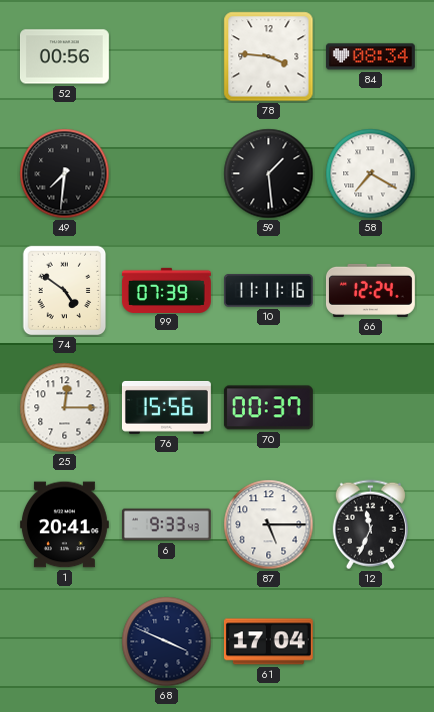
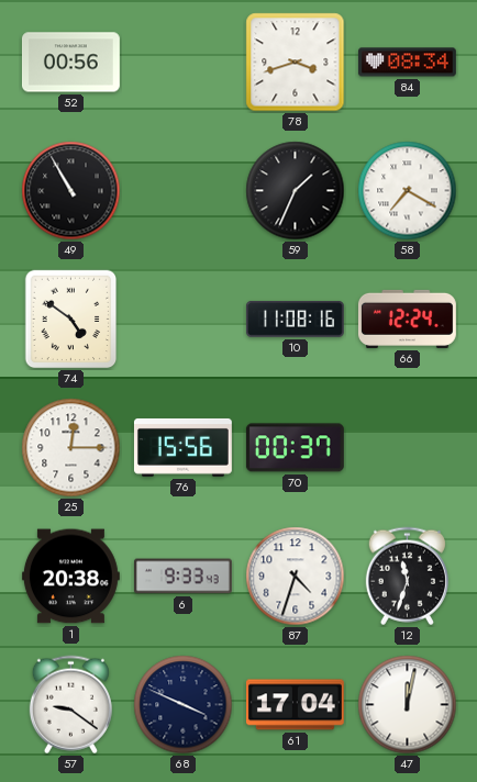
78: 3:46 -> 3:42 (296, 63)
49: 7:31 -> 10:55 (71, 191)
59: 1:29 -> 1:34 (296, 191)
99: 07:39 -> none (166, 290)
10: 11:11 -> 11:08 (295, 319)
1: 20:41 -> 20:38 (70, 577)
87: 5:15 -> 4:33 (296, 577)
12: 11:34 -> 11:33 (407, 577)
57: none -> 9:21 (70, 705)
47: none -> 12:02 (408, 705)
